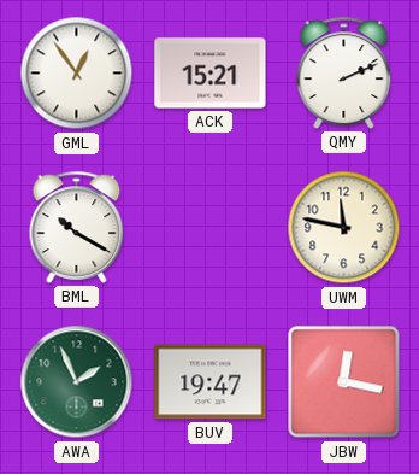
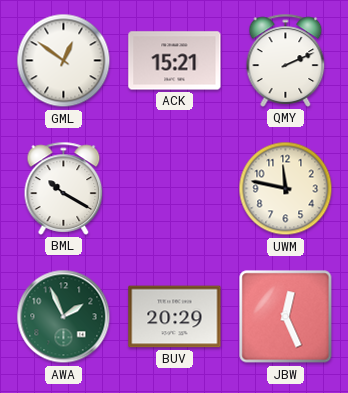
GML: 12:54 -> 12:51 (64, 61)
BUV: 19:47 -> 20:29 (175, 317)
JBW: 12:17 -> 12:26 (286, 317)
